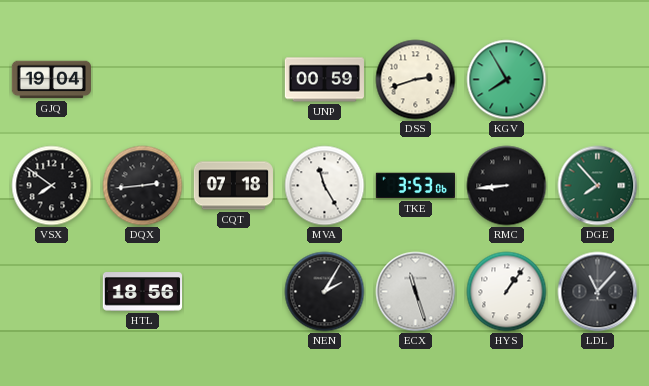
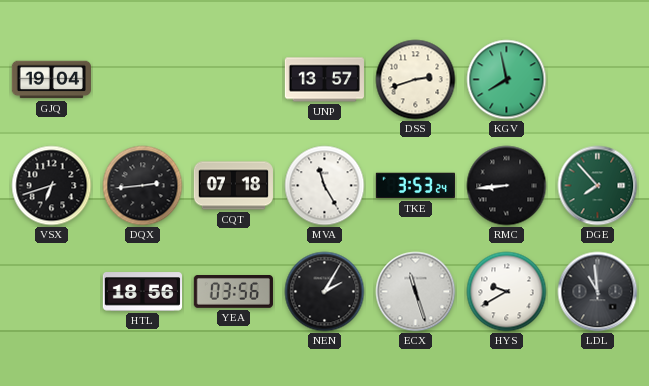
UNP: 00:59 -> 13:57 (324, 80)
KGV: 7:55 -> 7:58 (507, 80)
VSX: 7:51 -> 6:42 (52, 186)
TKE: 3:53:06 -> 3:53:24 (415, 186)
YEA: none -> 03:56 (233, 292)
HYS: 1:06 -> 9:40 (507, 292)
LDL: 11:07 -> 10:59 (598, 292)
